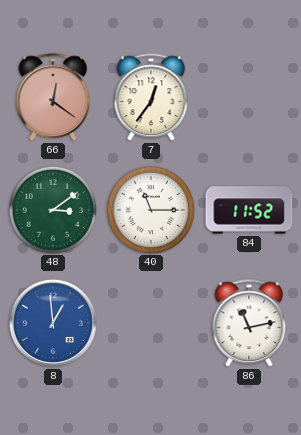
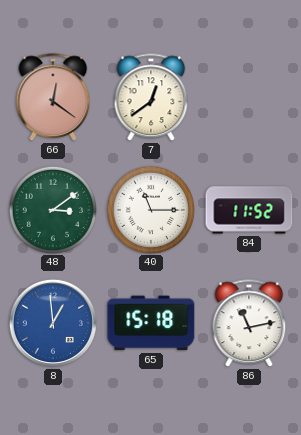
7: 12:36 -> 12:39 (151, 98)
65: none -> 15:18 (151, 323)
